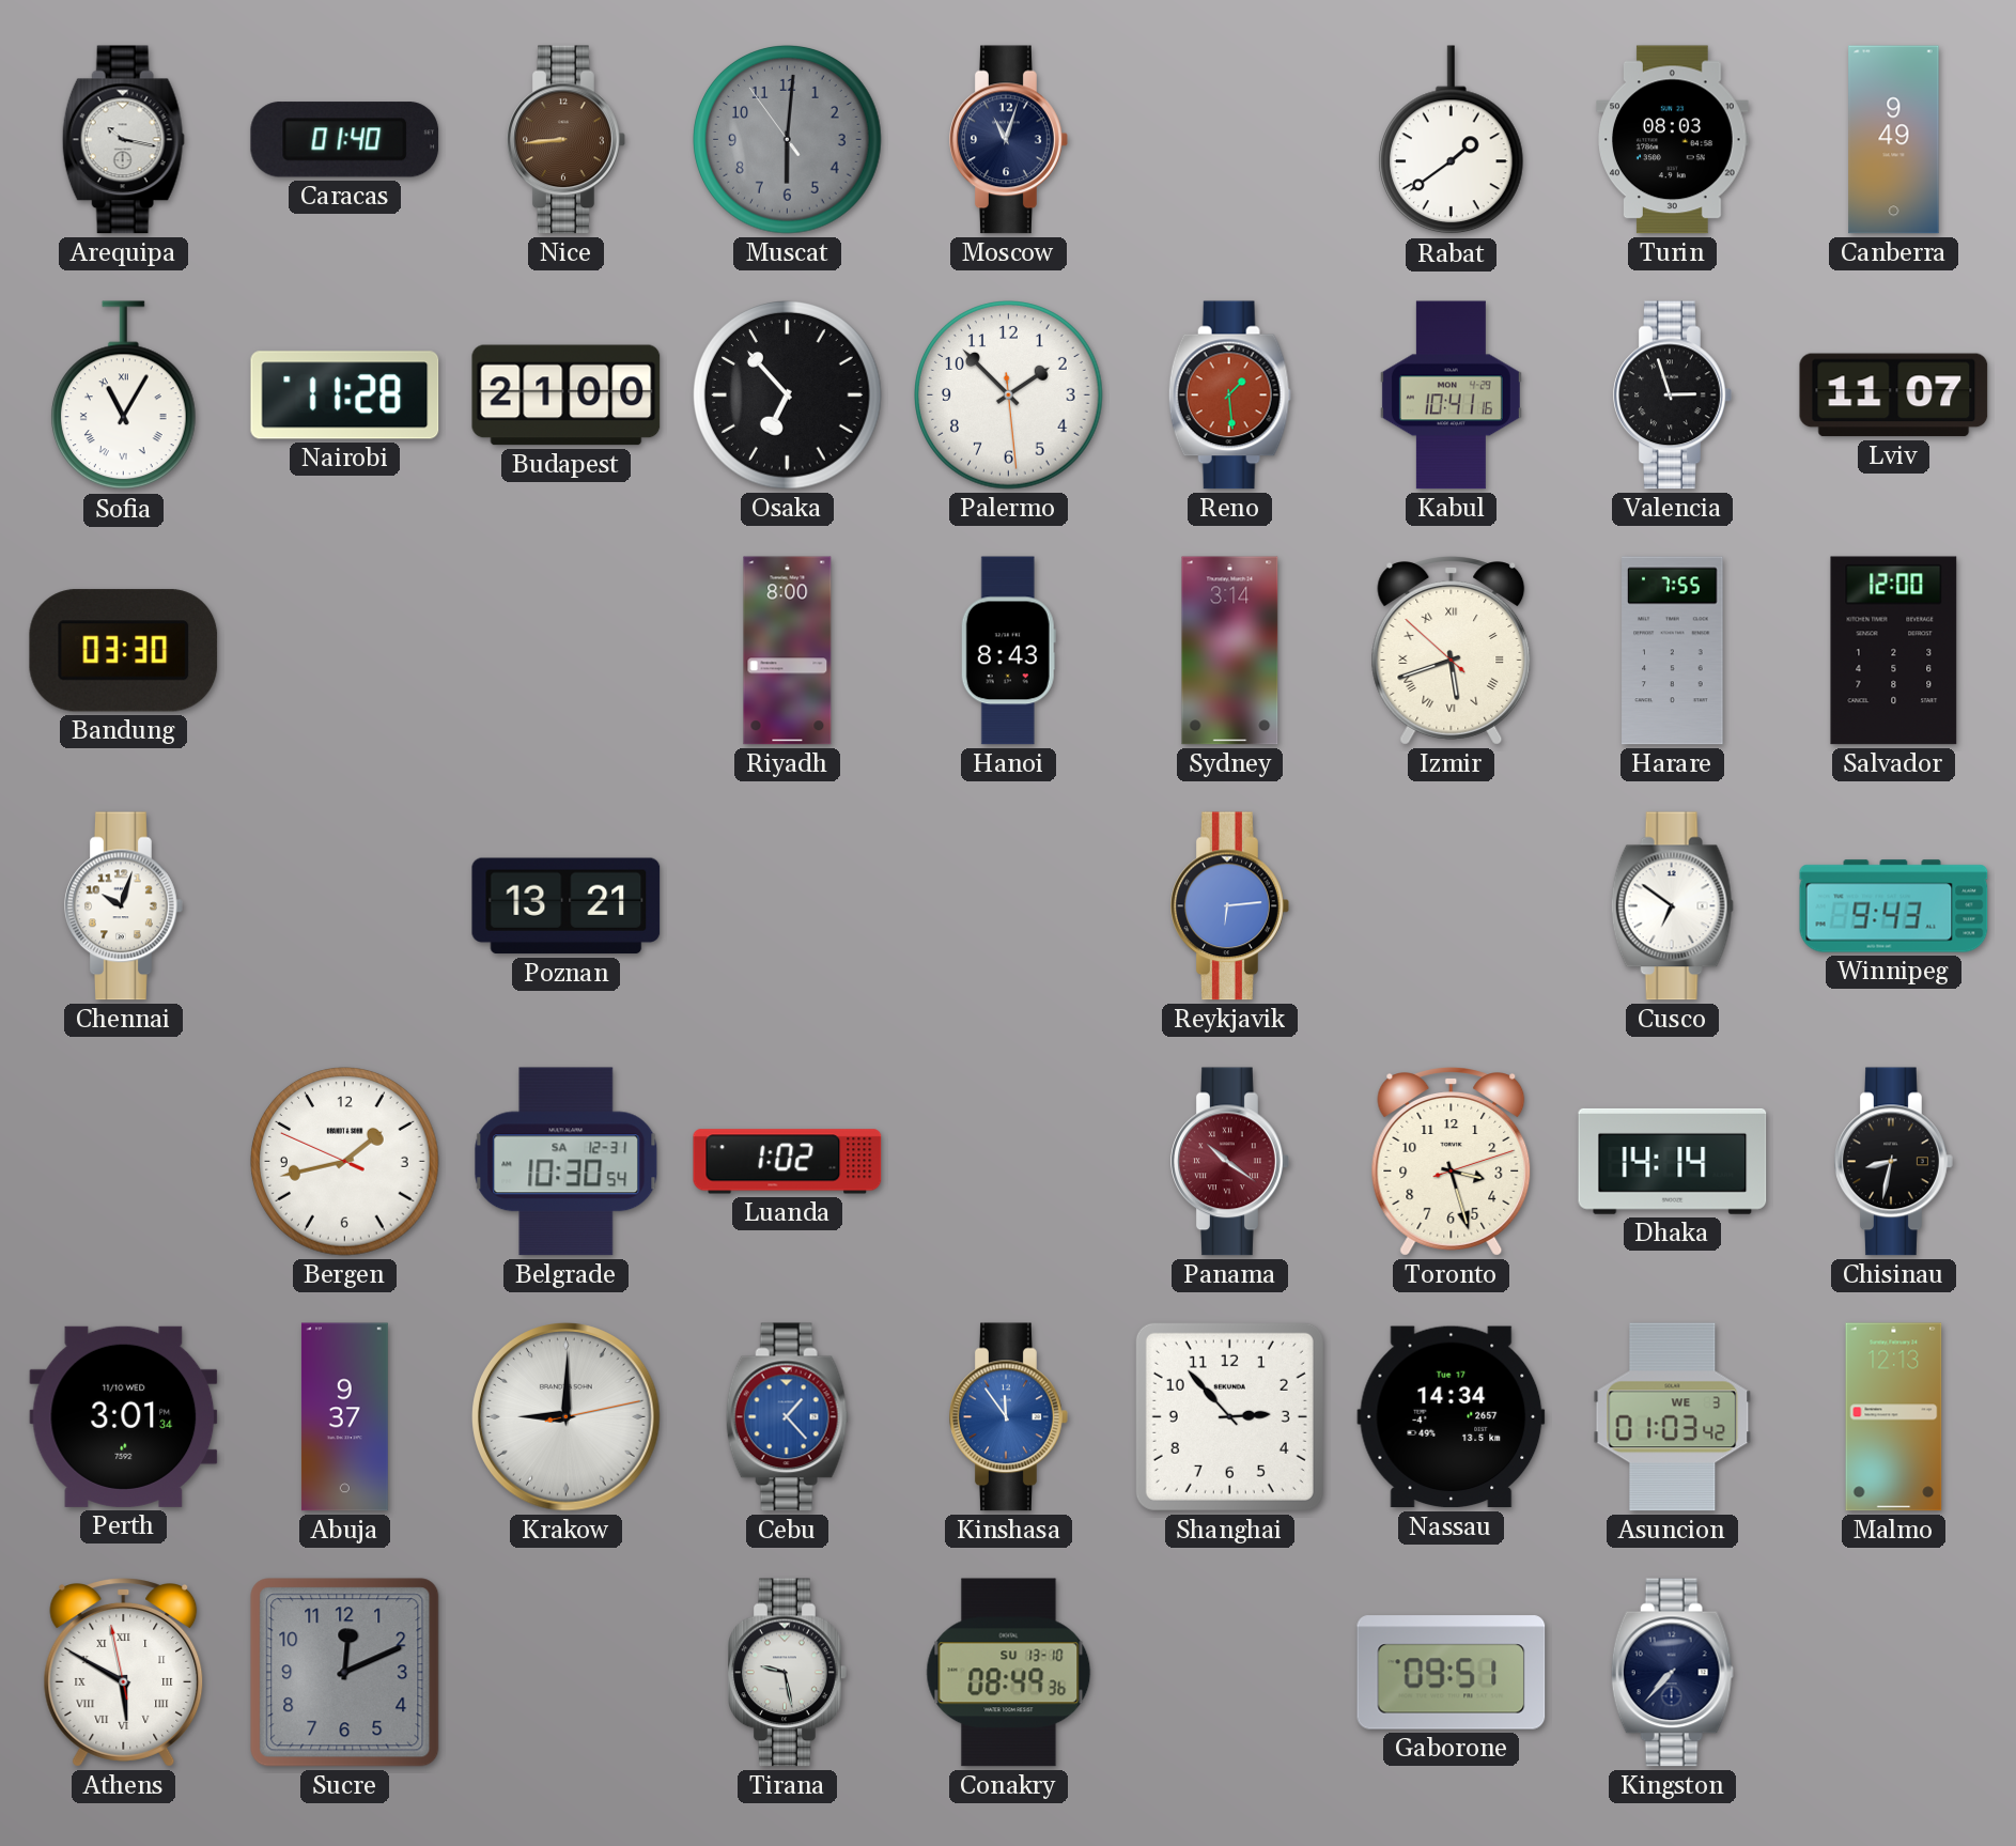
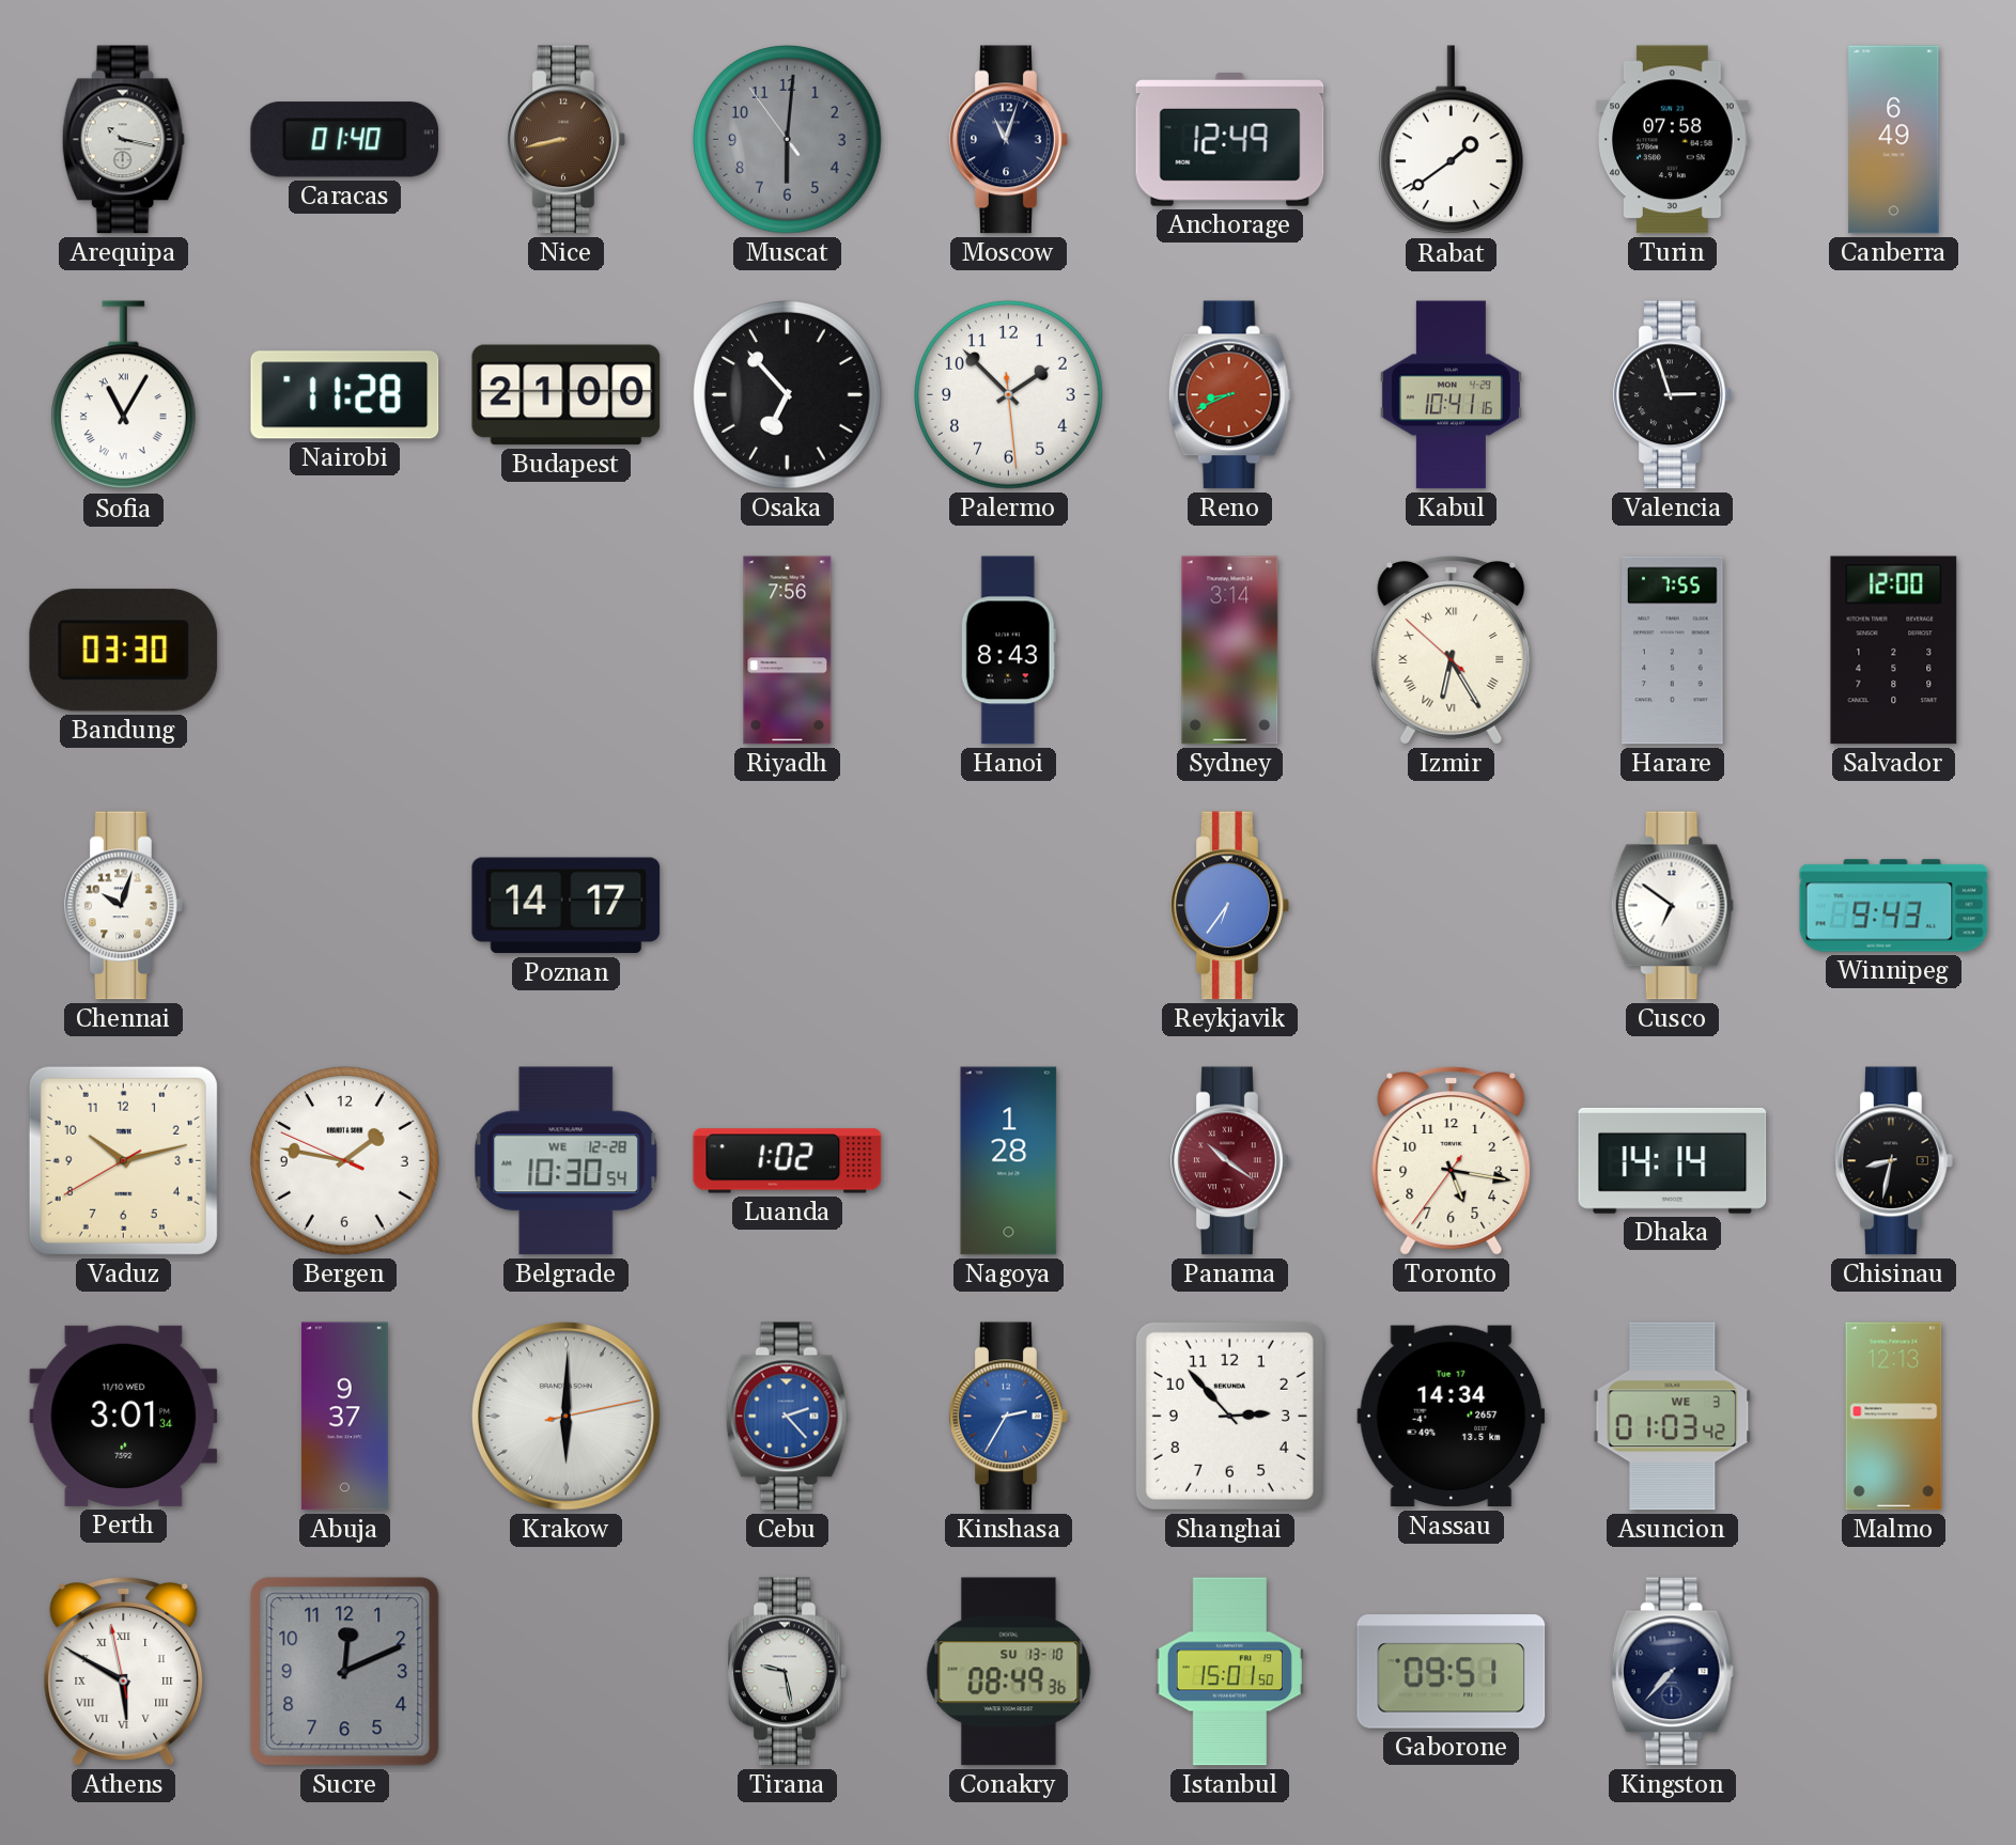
Nice: 8:44 -> 8:43 (567, 140)
Anchorage: none -> 12:49 (1230, 140)
Turin: 08:03 -> 07:58 (1673, 140)
Canberra: 9:49 -> 6:49 (1894, 140)
Reno: 1:29 -> 8:41 (1229, 395)
Lviv: 11:07 -> none (1894, 395)
Riyadh: 8:00 -> 7:56 (788, 651)
Izmir: 5:41 -> 6:24 (1452, 651)
Poznan: 13:21 -> 14:17 (567, 906)
Reykjavik: 6:14 -> 6:36 (1230, 906)
Vaduz: none -> 10:12 (123, 1160)
Bergen: 1:42 -> 1:46 (345, 1161)
Belgrade date: SA 12-31 -> WE 12-28 (567, 1161)
Nagoya: none -> 1:28 (1009, 1161)
Toronto: 3:27 -> 5:16 (1452, 1161)
Krakow: 9:00 -> 6:00 (567, 1417)
Cebu: 1:23 -> 2:23 (787, 1417)
Kinshasa: 11:54 -> 2:35 (1009, 1417)
Istanbul: none -> 15:01 (1229, 1672)
